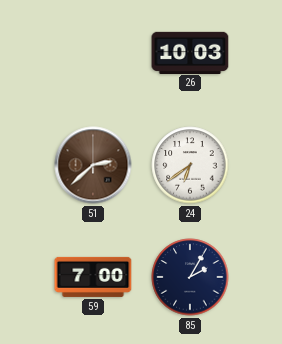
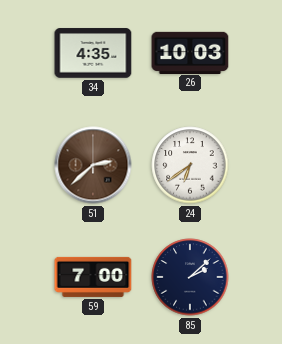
34: none -> 4:35 (93, 53)
85: 2:05 -> 2:08 (190, 277)
